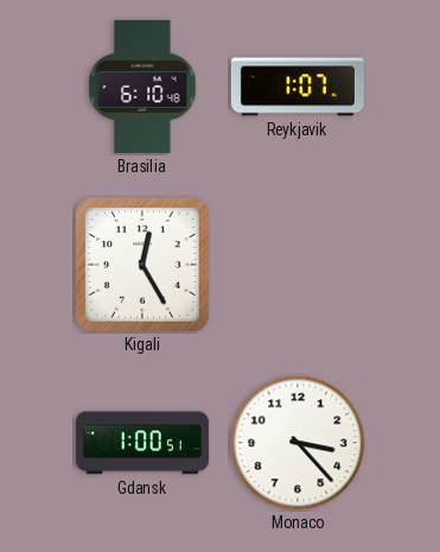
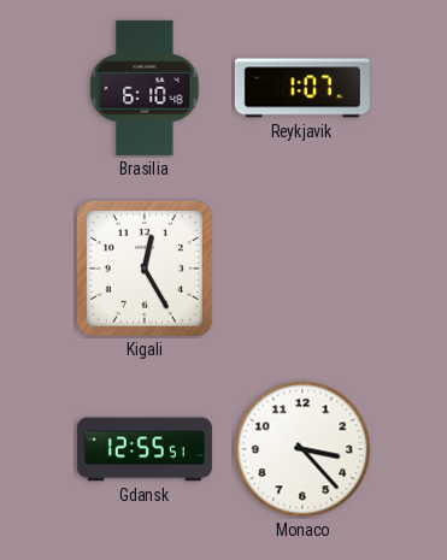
Gdansk: 1:00 -> 12:55 (145, 449)
